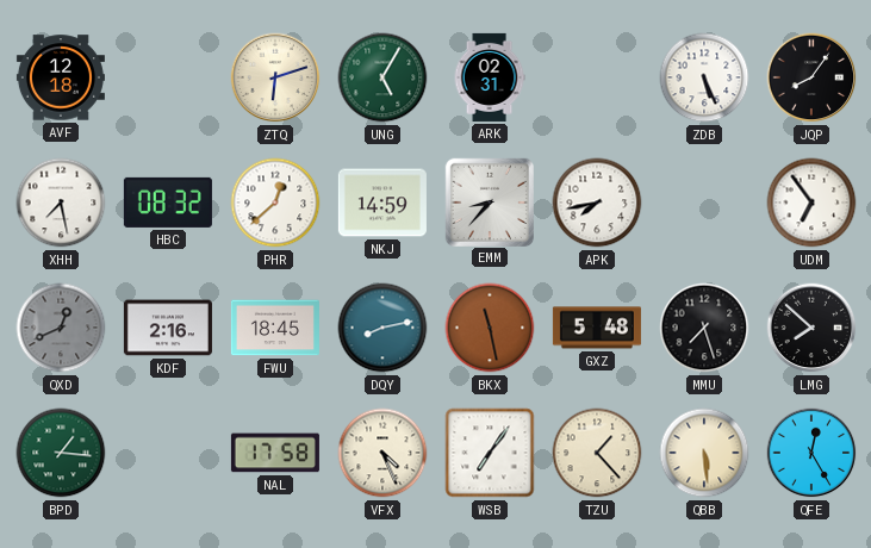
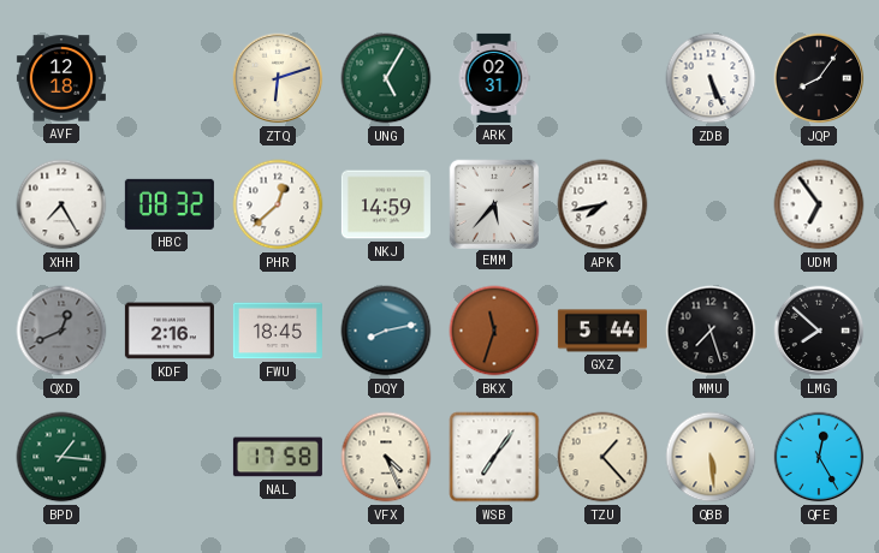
XHH: 7:28 -> 7:25 (61, 204)
EMM: 8:37 -> 5:37 (493, 203)
BKX: 11:28 -> 11:33 (494, 331)
GXZ: 5:48 -> 5:44 (602, 331)
